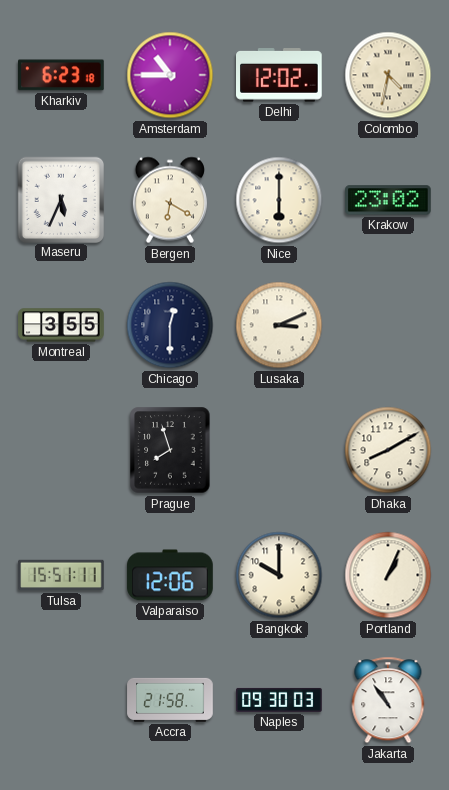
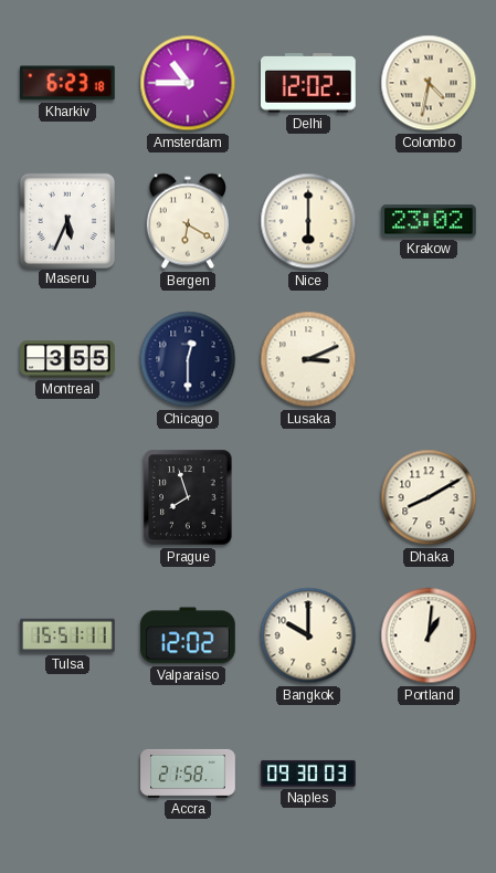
Valparaiso: 12:06 -> 12:02 (188, 635)
Portland: 1:04 -> 1:01 (429, 635)
Jakarta: 10:54 -> none (388, 700)
